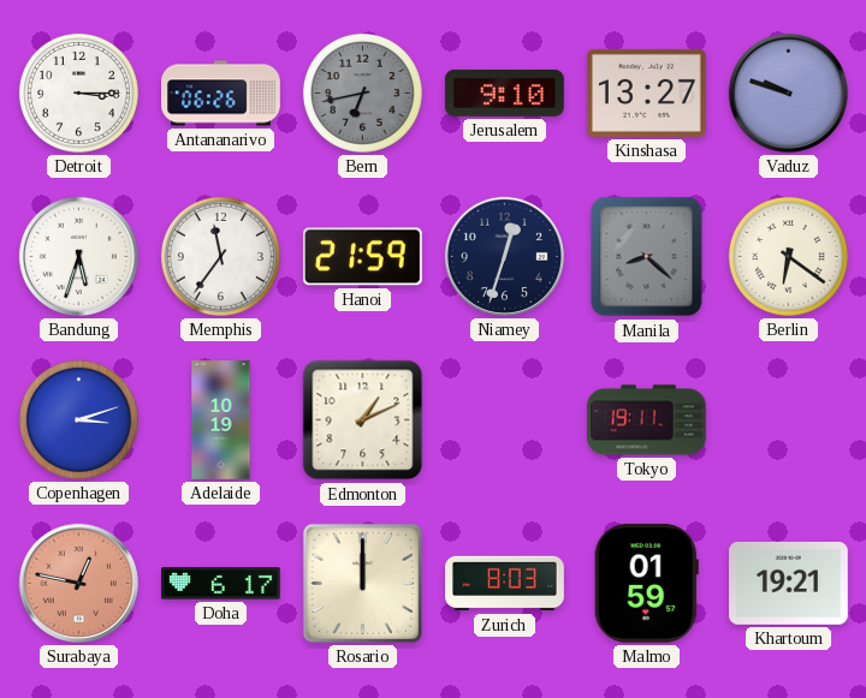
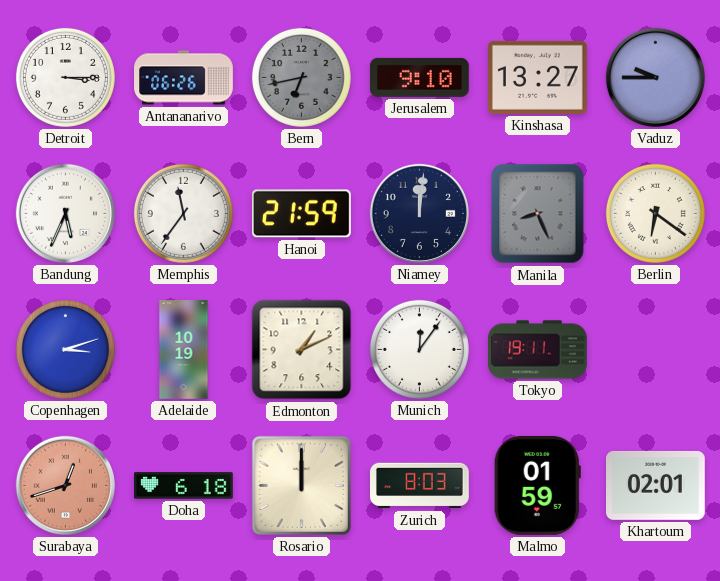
Vaduz: 9:48 -> 9:45 (655, 77)
Bandung: 5:33 -> 5:34 (65, 213)
Niamey: 12:33 -> 12:01 (419, 213)
Manila: 8:22 -> 8:26 (538, 214)
Munich: none -> 12:06 (419, 349)
Surabaya: 12:47 -> 12:42 (65, 485)
Doha: 6:17 -> 6:18 (184, 486)
Khartoum: 19:21 -> 02:01 (656, 485)
